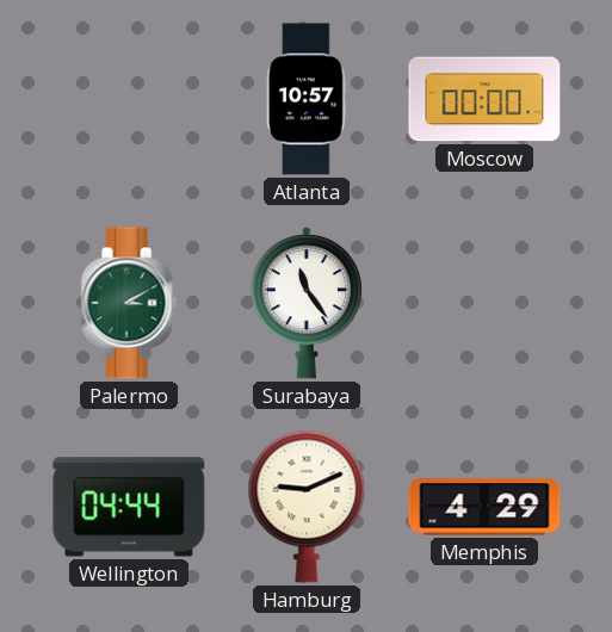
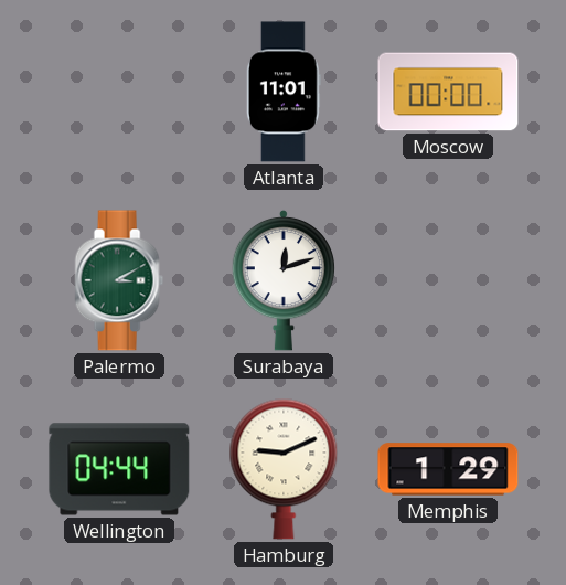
Atlanta: 10:57 -> 11:01 (284, 92)
Surabaya: 11:24 -> 12:12 (282, 280)
Memphis: 4:29 -> 1:29 (448, 469)
